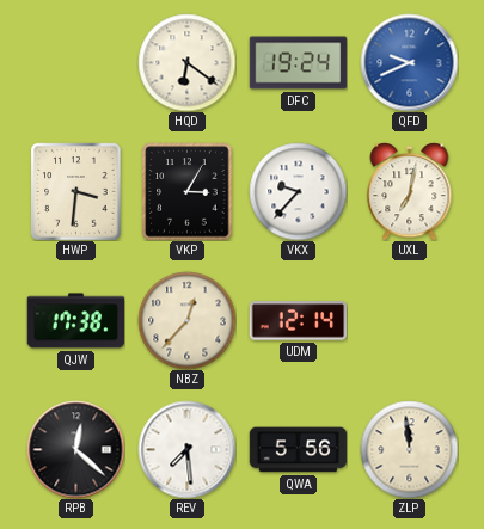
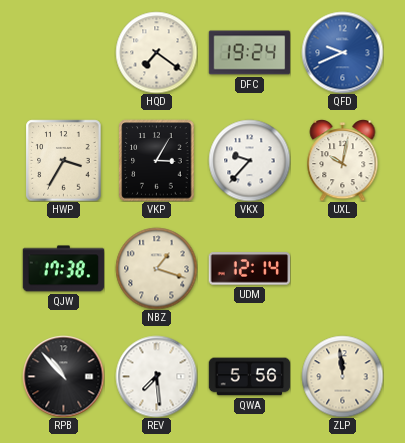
HQD: 6:21 -> 7:21 (156, 52)
HWP: 3:31 -> 3:35 (64, 160)
UXL: 7:02 -> 10:02 (343, 161)
NBZ: 12:37 -> 1:18 (156, 268)
RPB: 12:22 -> 10:53 (63, 376)
